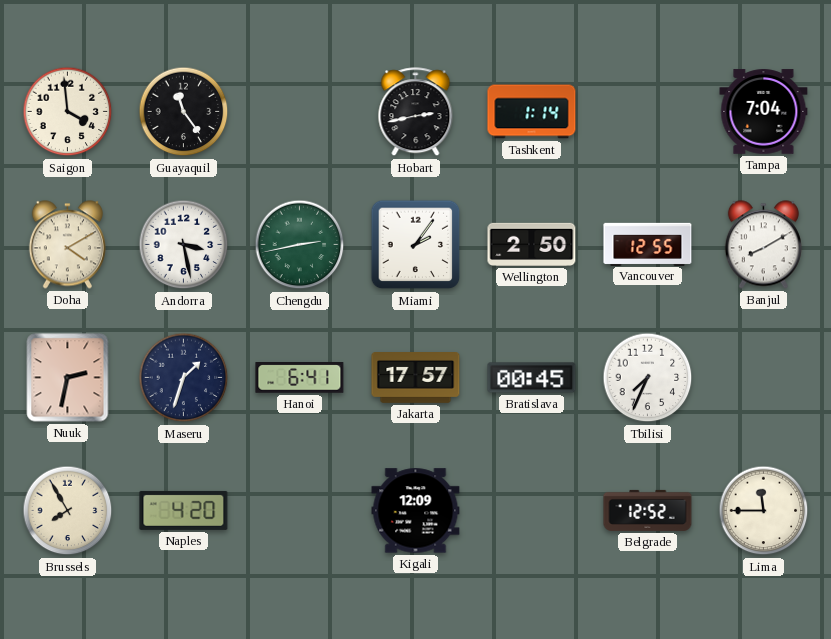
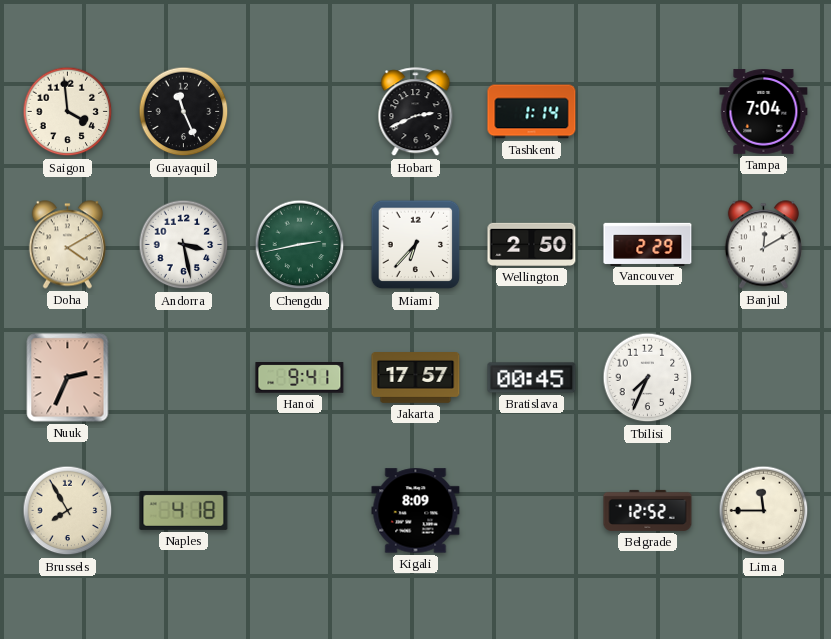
Guayaquil: 11:24 -> 11:26 (184, 112)
Hobart: 2:43 -> 2:41 (416, 112)
Miami: 2:06 -> 6:37 (416, 245)
Vancouver: 12:55 -> 2:29 (648, 244)
Banjul: 8:10 -> 12:10 (763, 245)
Nuuk: 2:32 -> 2:34 (68, 378)
Maseru: 1:33 -> none (184, 378)
Hanoi: 6:41 -> 9:41 (300, 378)
Naples: 4:20 -> 4:18 (184, 510)
Kigali: 12:09 -> 8:09 (416, 511)
